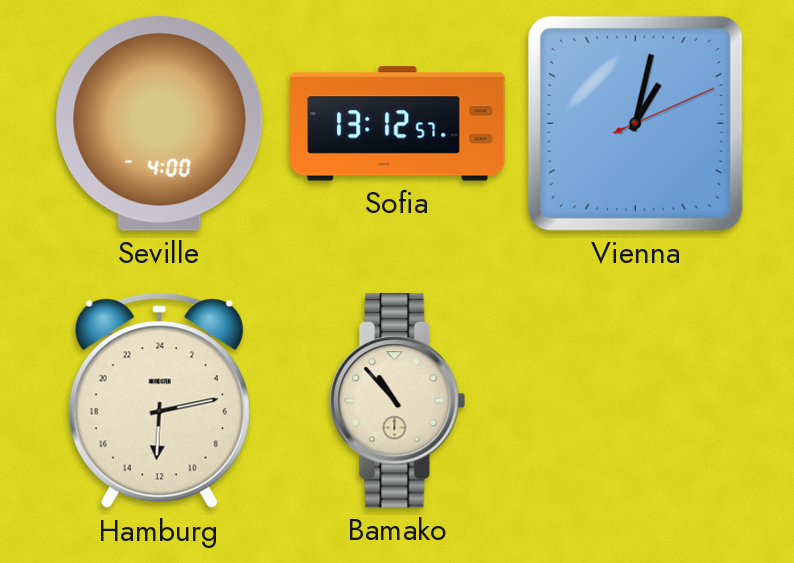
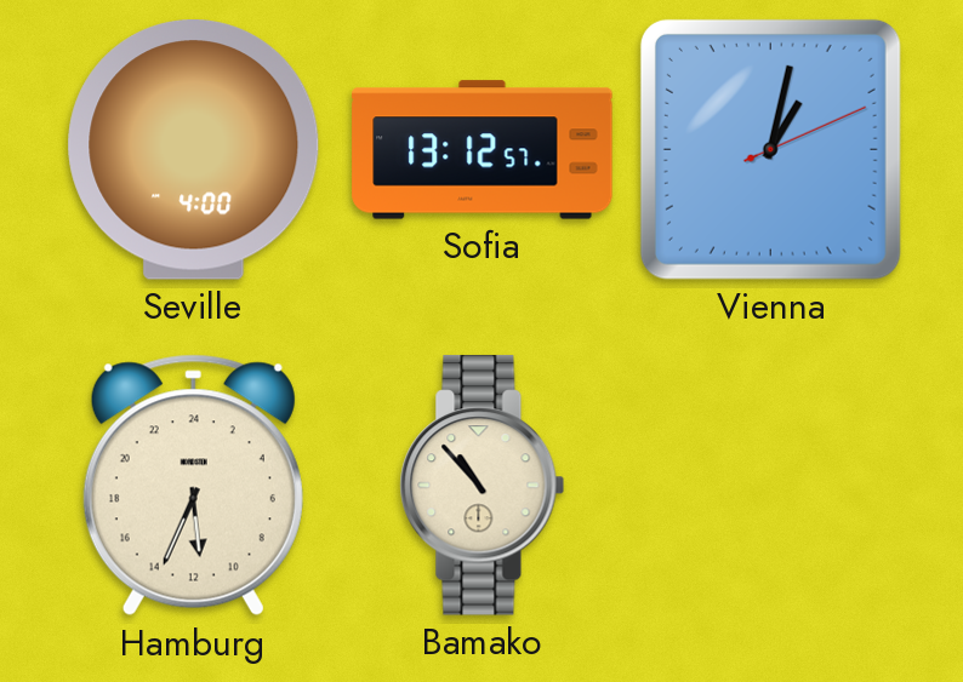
Hamburg: 12:13 -> 11:34 (193, 486)
